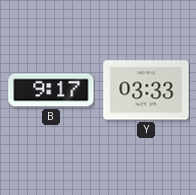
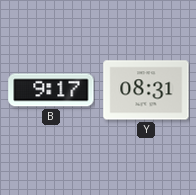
Y: 03:33 -> 08:31 (146, 90)
